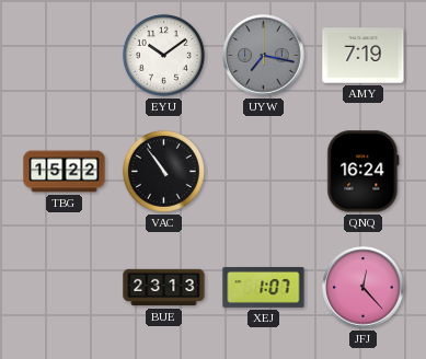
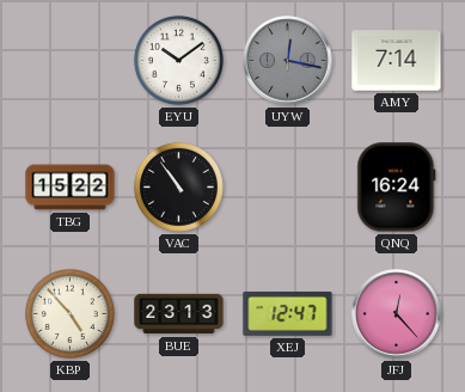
UYW: 7:17 -> 12:17 (288, 61)
AMY: 7:19 -> 7:14 (397, 61)
KBP: none -> 4:53 (69, 313)
XEJ: 1:07 -> 12:47 (288, 313)
